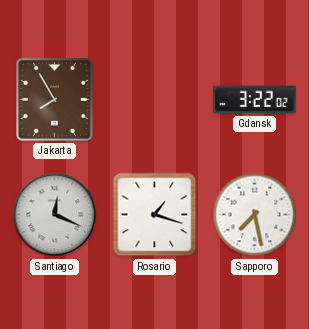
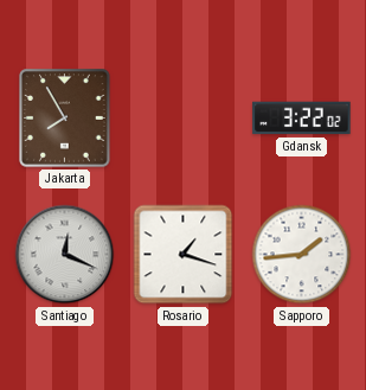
Sapporo: 7:28 -> 1:44 (302, 255)
